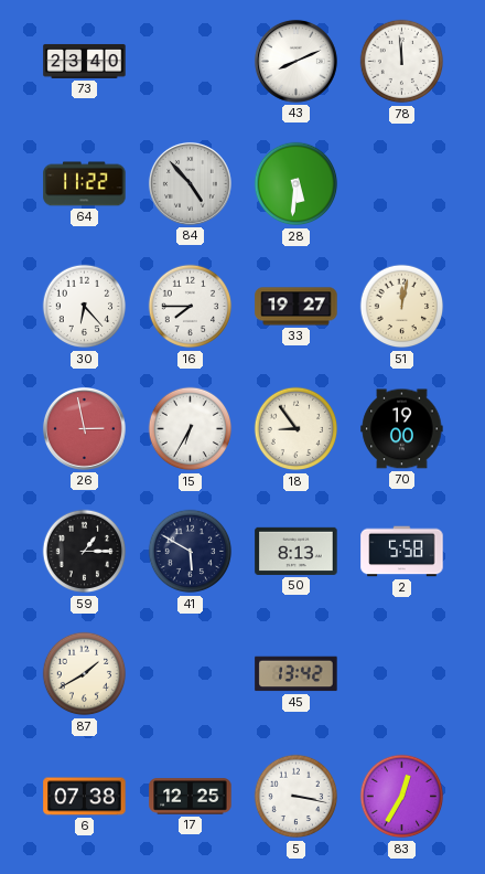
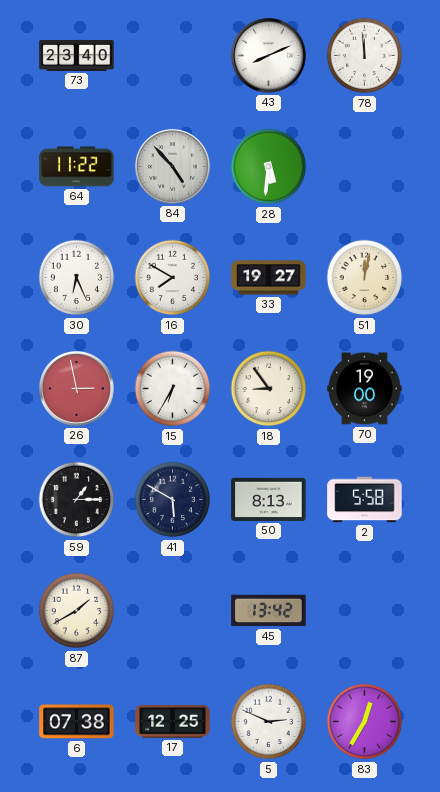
30: 6:23 -> 6:26 (77, 278)
16: 7:45 -> 7:50 (173, 278)
5: 3:17 -> 2:49 (269, 722)
